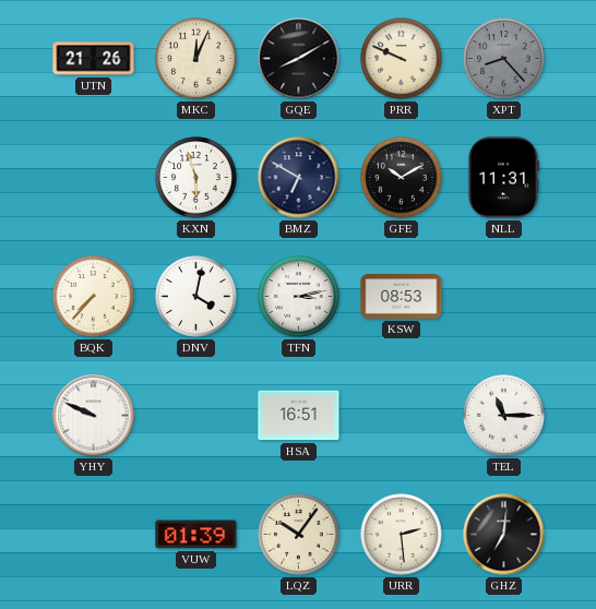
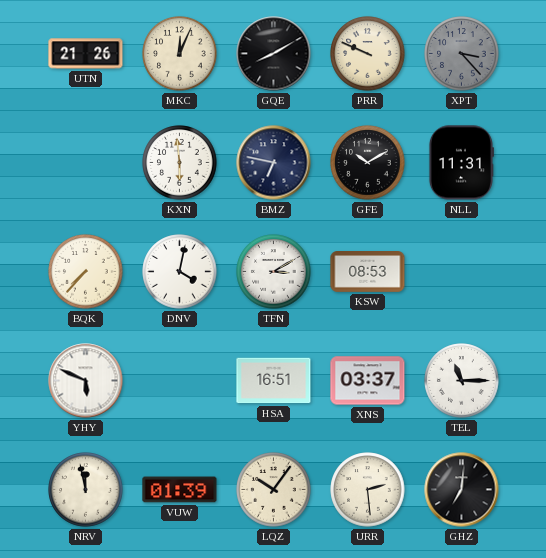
XPT: 8:23 -> 3:23 (462, 54)
KXN: 5:57 -> 5:59 (180, 163)
BMZ: 6:50 -> 6:47 (274, 163)
TFN: 3:13 -> 3:10 (274, 272)
YHY: 9:49 -> 5:49 (86, 381)
XNS: none -> 03:37 (368, 381)
NRV: none -> 11:58 (86, 490)
